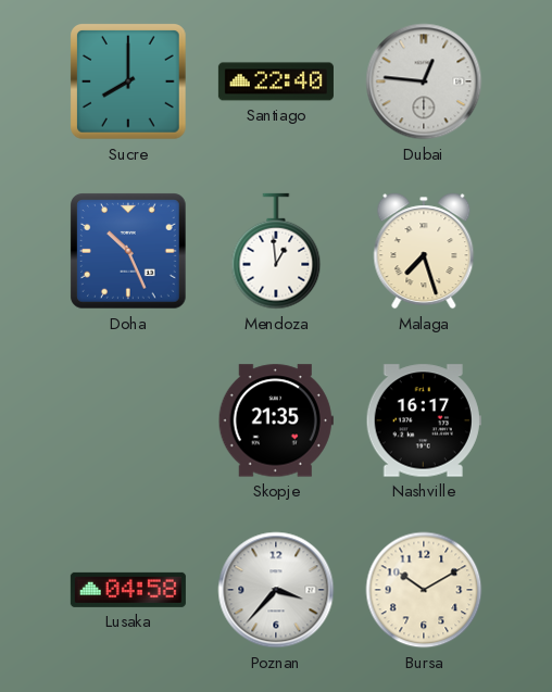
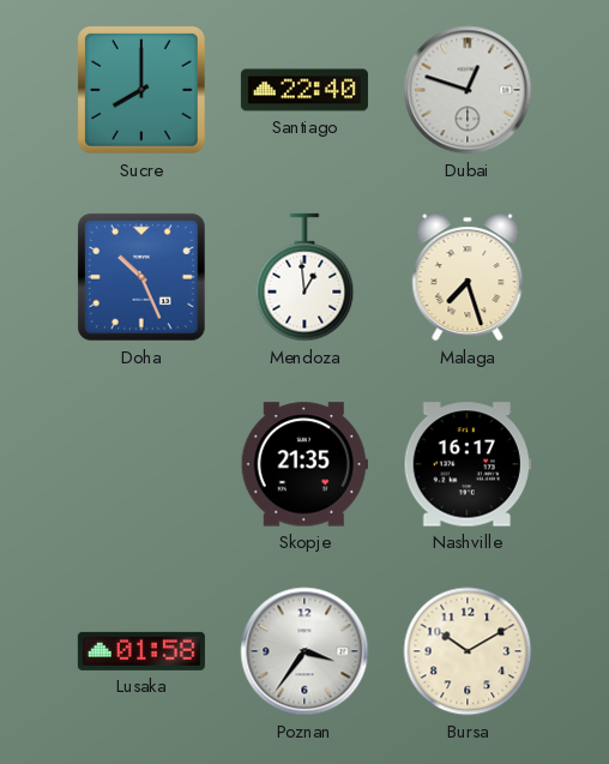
Dubai: 12:46 -> 12:48 (468, 90)
Lusaka: 04:58 -> 01:58 (141, 651)
Poznan: 3:37 -> 3:36 (304, 651)
